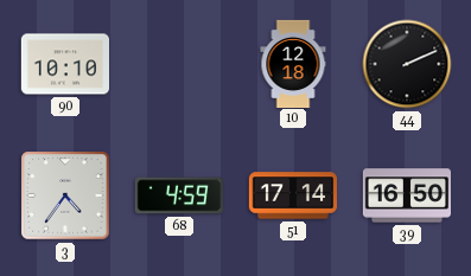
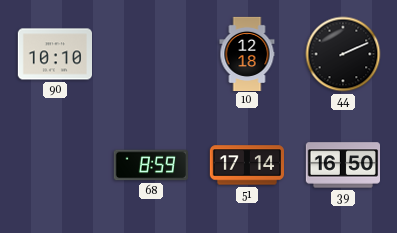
3: 4:36 -> none (65, 195)
68: 4:59 -> 8:59 (151, 165)
